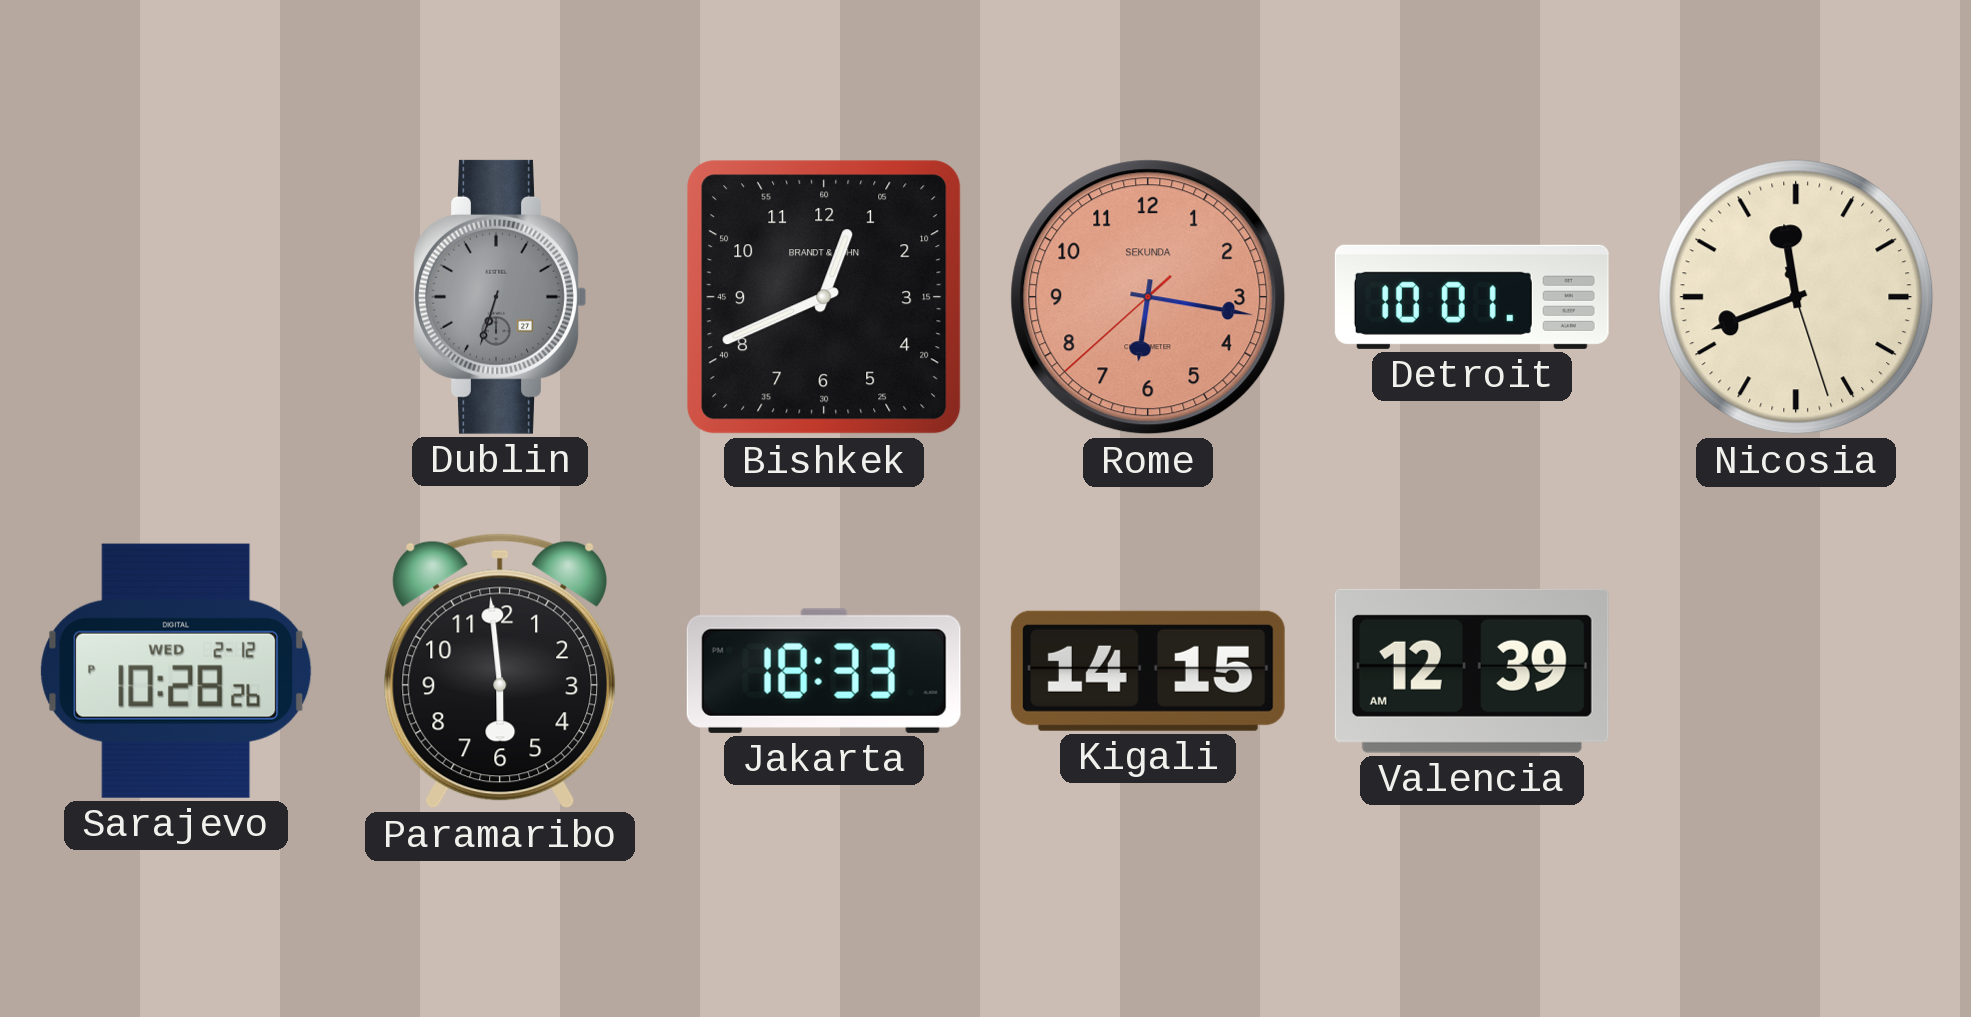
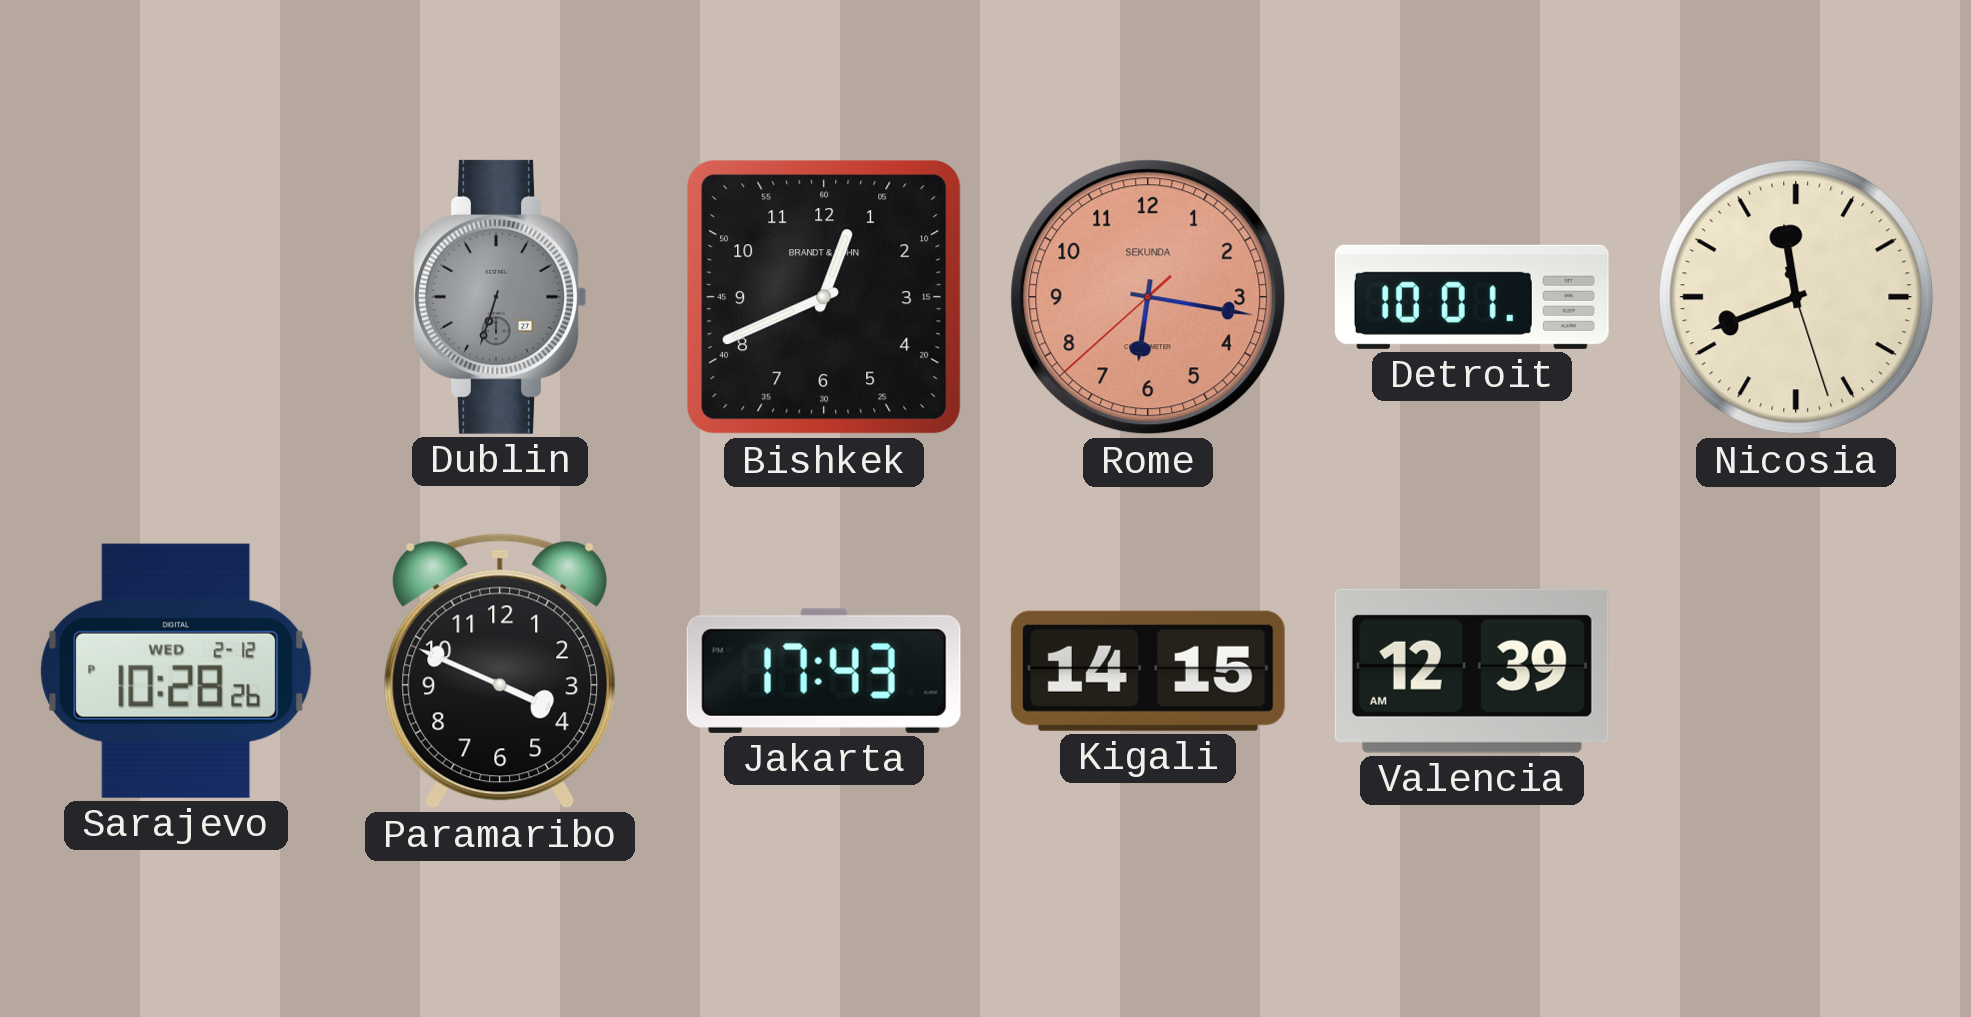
Paramaribo: 5:59 -> 3:49 (500, 671)
Jakarta: 18:33 -> 17:43 (824, 671)
